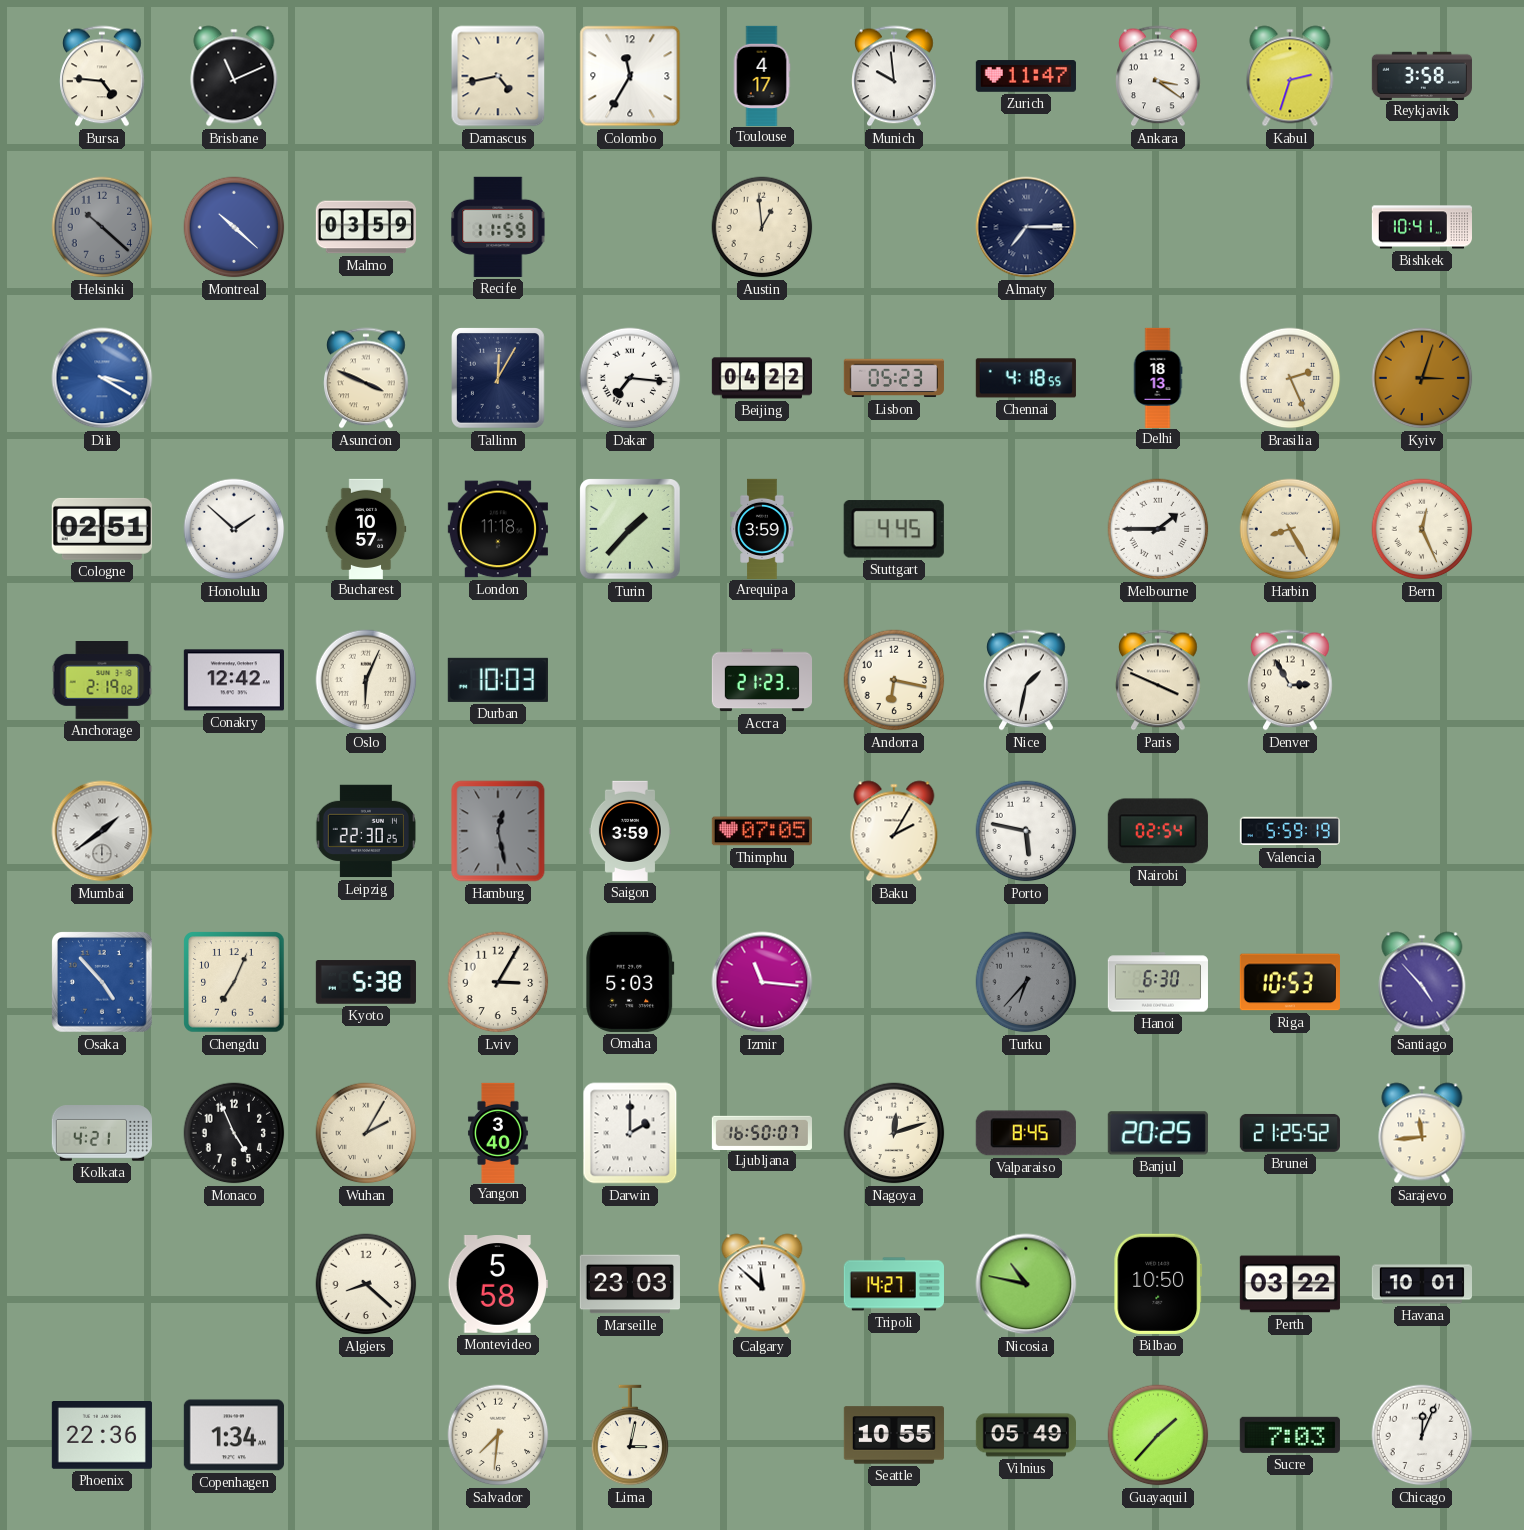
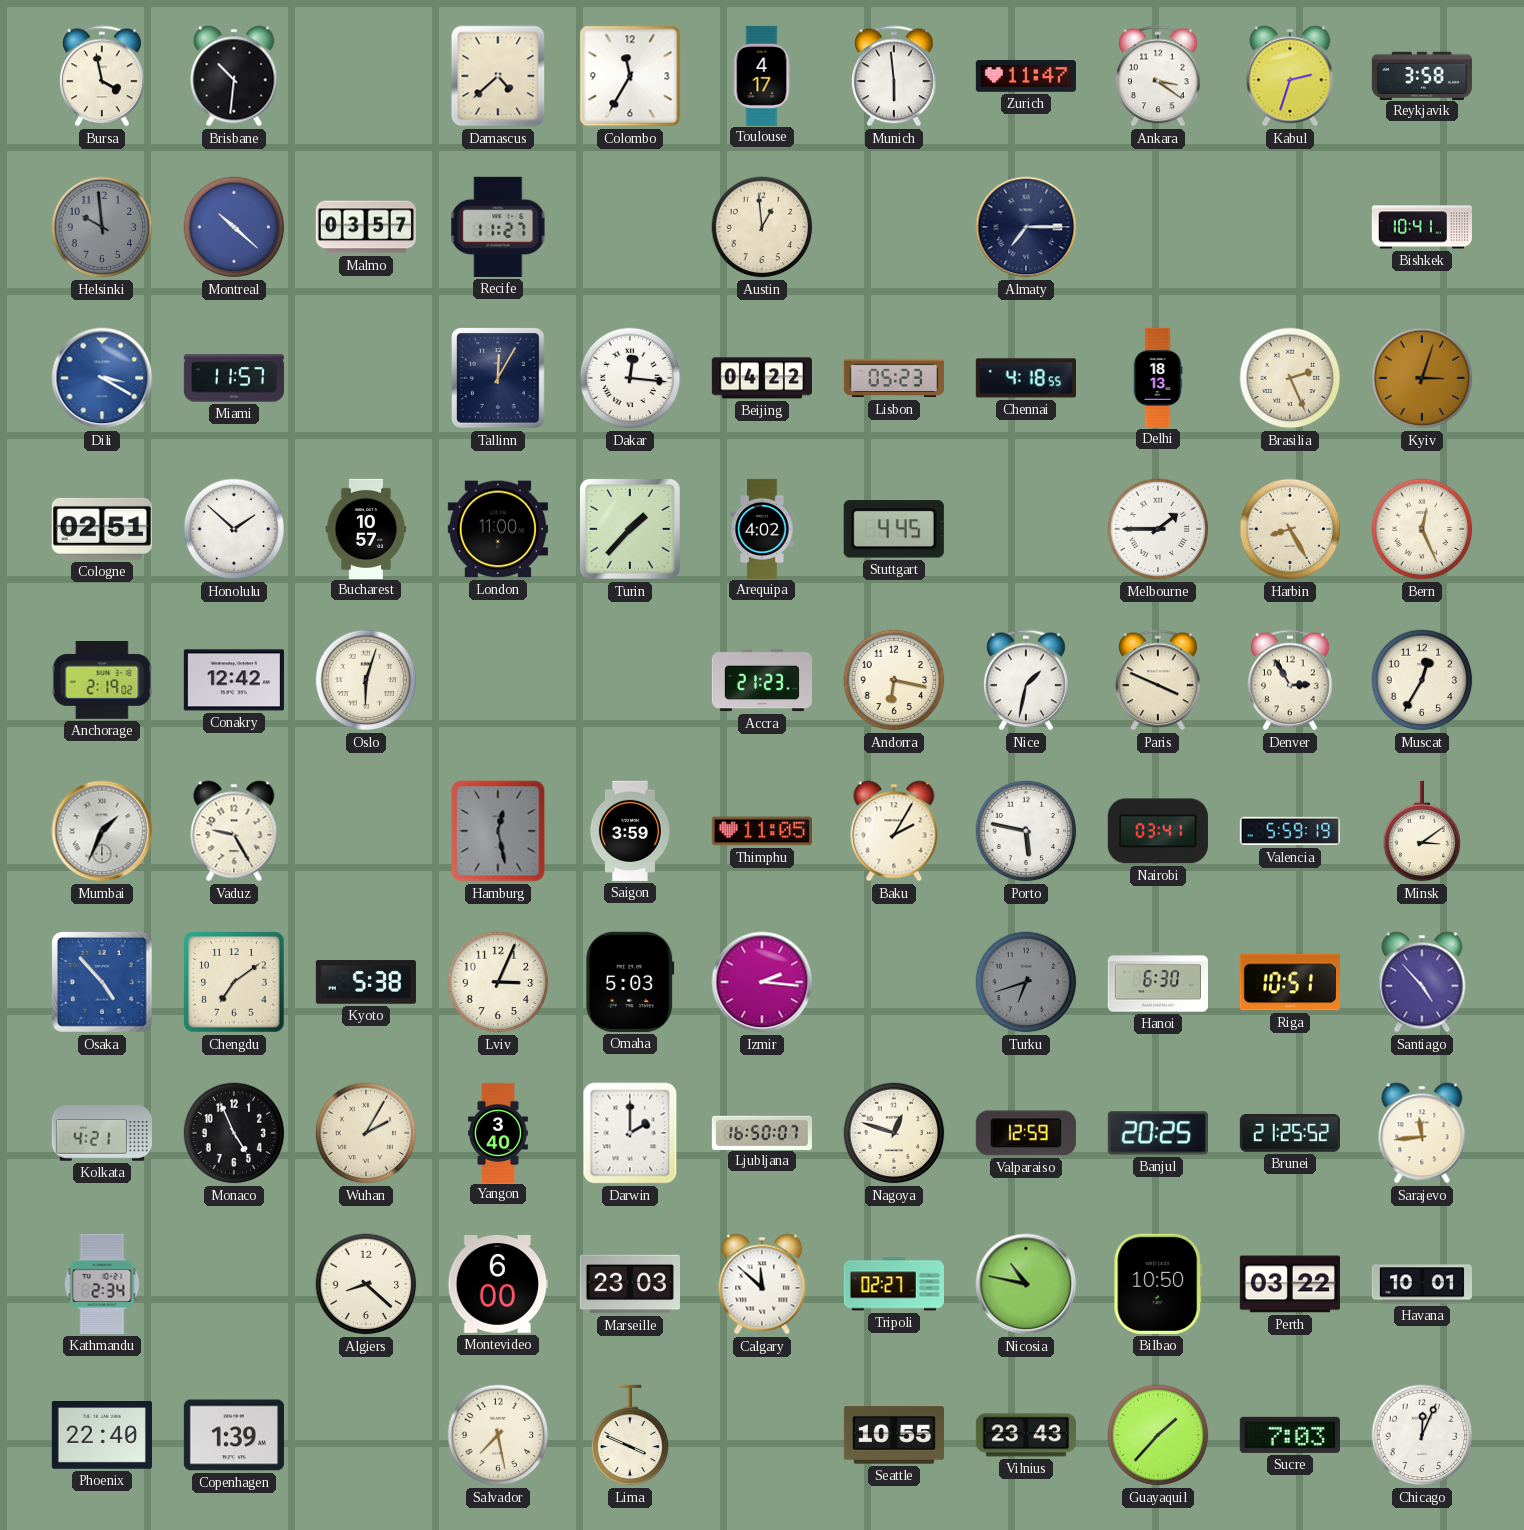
Bursa: 4:46 -> 3:58 (102, 76)
Brisbane: 11:11 -> 10:31 (234, 76)
Damascus: 4:43 -> 4:38 (498, 76)
Munich: 9:59 -> 5:59 (894, 76)
Helsinki: 10:22 -> 9:59 (102, 227)
Malmo: 03:59 -> 03:57 (366, 227)
Recife: 11:59 -> 11:27 (498, 227)
Miami: none -> 11:57 (234, 378)
Asuncion: 3:49 -> none (366, 378)
Dakar: 7:16 -> 12:16 (630, 378)
London: 11:18 -> 11:00 (498, 529)
Arequipa: 3:59 -> 4:02 (762, 528)
Oslo: 6:04 -> 6:03 (366, 680)
Durban: 10:03 -> none (498, 680)
Muscat: none -> 12:35 (1422, 680)
Mumbai: 1:39 -> 1:34 (102, 831)
Vaduz: none -> 9:25 (234, 831)
Leipzig: 22:30 -> none (366, 831)
Thimphu: 07:05 -> 11:05 (762, 831)
Nairobi: 02:54 -> 03:41 (1158, 831)
Minsk: none -> 3:09 (1422, 831)
Chengdu: 7:04 -> 7:09 (234, 982)
Lviv: 3:05 -> 3:04 (498, 982)
Izmir: 11:16 -> 2:16 (762, 982)
Turku: 6:37 -> 6:42 (1026, 982)
Riga: 10:53 -> 10:51 (1290, 982)
Nagoya: 12:12 -> 12:48 (894, 1133)
Valparaiso: 8:45 -> 12:59 (1026, 1133)
Kathmandu: none -> 2:34 (102, 1284)
Montevideo: 5:58 -> 6:00 (498, 1285)
Tripoli: 14:27 -> 02:27 (894, 1284)
Phoenix: 22:36 -> 22:40 (102, 1435)
Copenhagen: 1:34 -> 1:39 (234, 1435)
Salvador: 7:31 -> 7:28 (498, 1435)
Lima: 3:02 -> 3:49 (630, 1435)
Vilnius: 05:49 -> 23:43 (1025, 1435)
